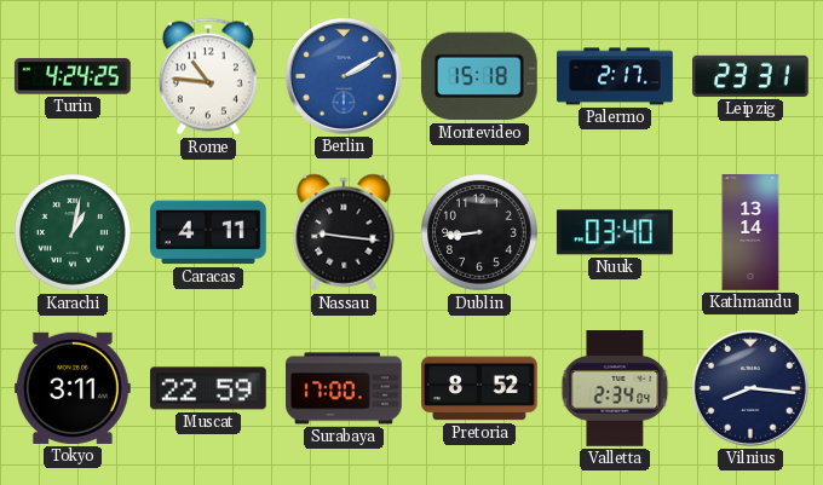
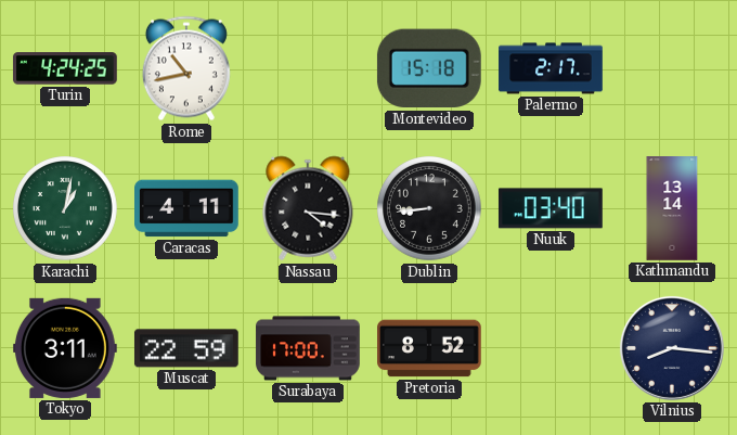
Rome: 10:46 -> 10:43 (186, 68)
Berlin: 2:10 -> none (344, 76)
Leipzig: 23:31 -> none (752, 76)
Nassau: 9:16 -> 4:16 (308, 208)
Valletta: 2:34 -> none (615, 389)
